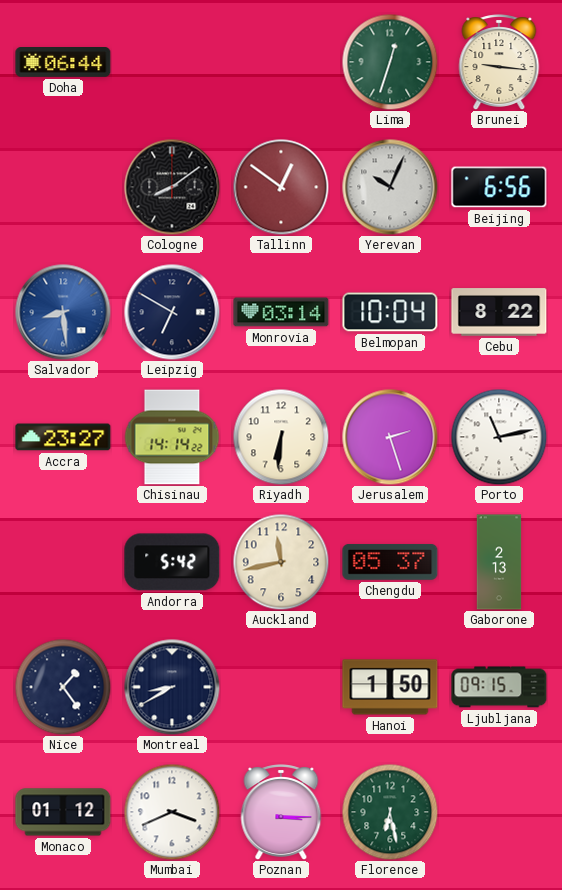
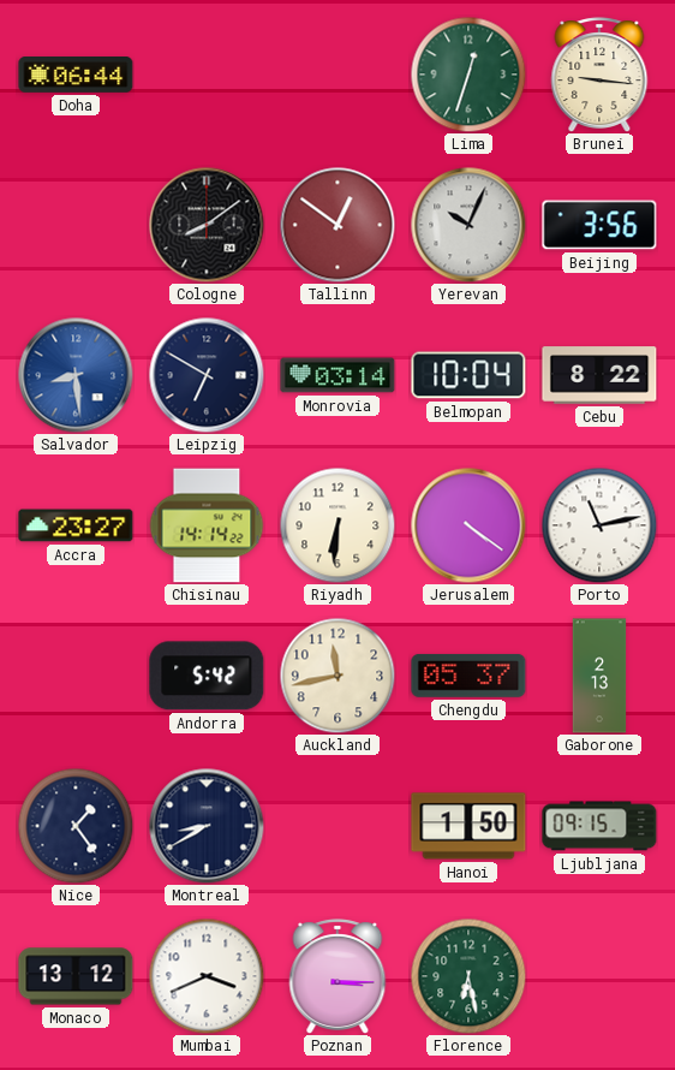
Beijing: 6:56 -> 3:56 (599, 225)
Jerusalem: 2:27 -> 4:21 (468, 525)
Monaco: 01:12 -> 13:12 (76, 976)
